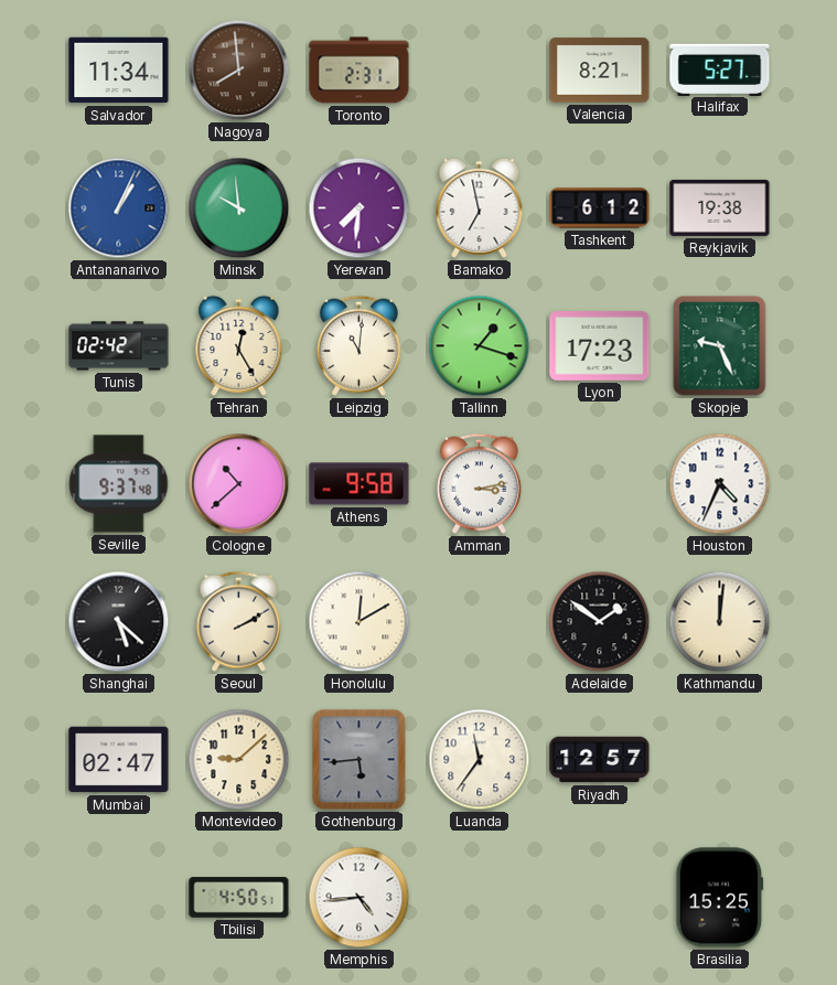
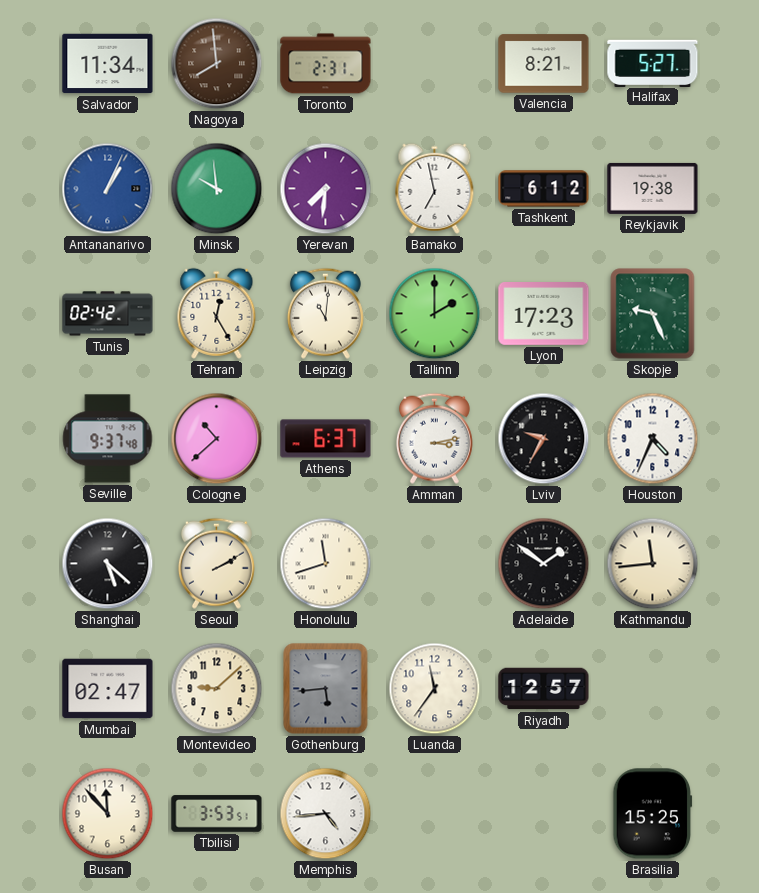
Tallinn: 1:18 -> 2:00 (435, 314)
Athens: 9:58 -> 6:37 (326, 439)
Lviv: none -> 9:35 (544, 439)
Honolulu: 12:10 -> 11:42 (326, 564)
Kathmandu: 12:01 -> 11:44 (653, 564)
Busan: none -> 11:53 (108, 814)
Tbilisi: 4:50 -> 3:53 (217, 814)
